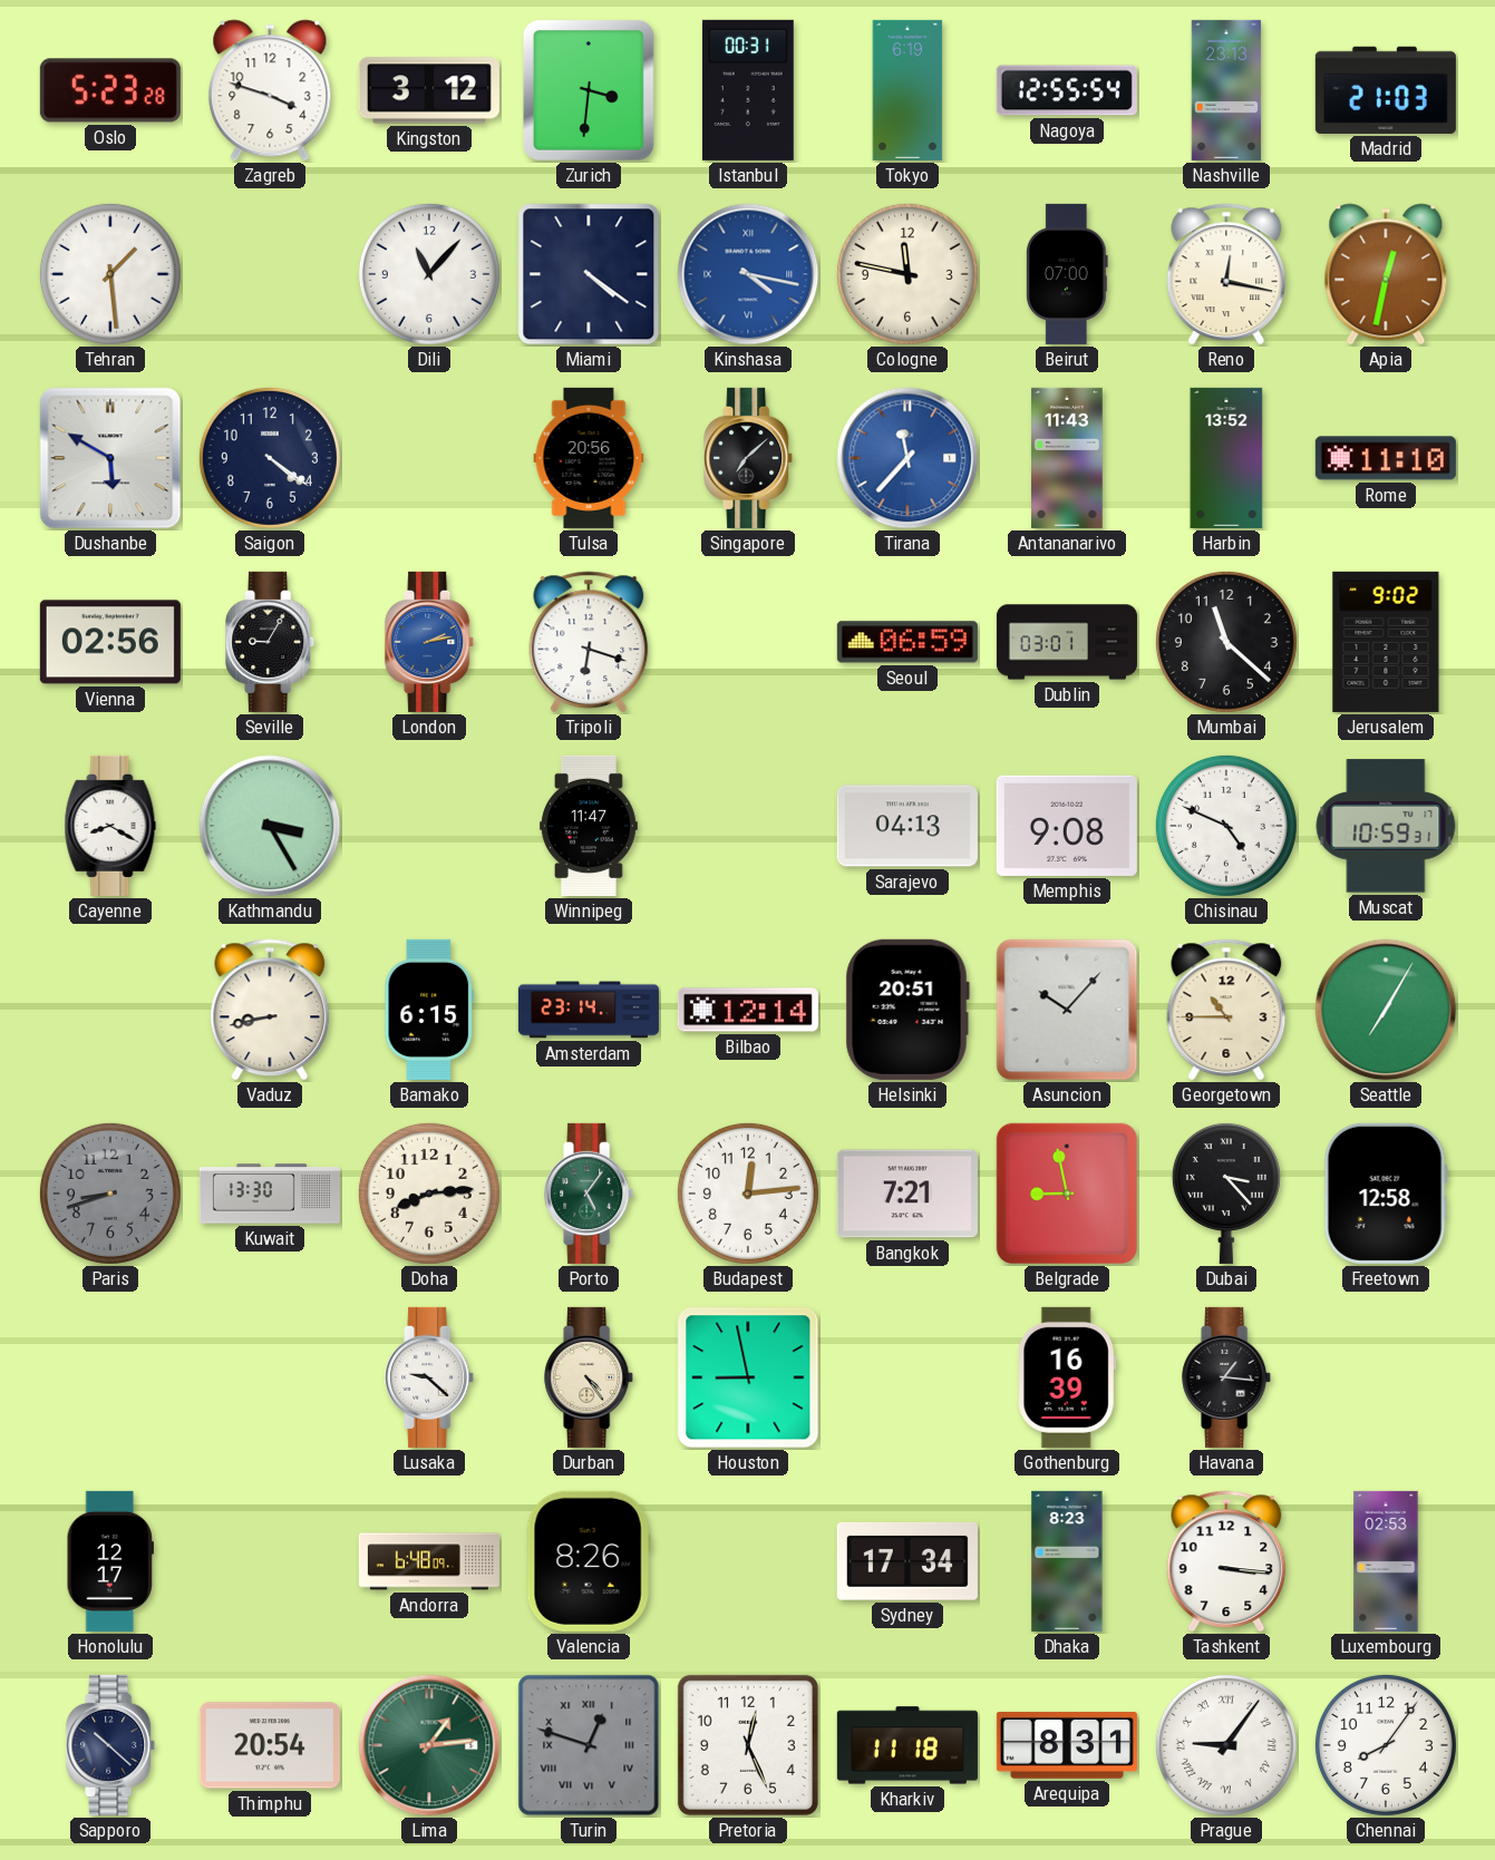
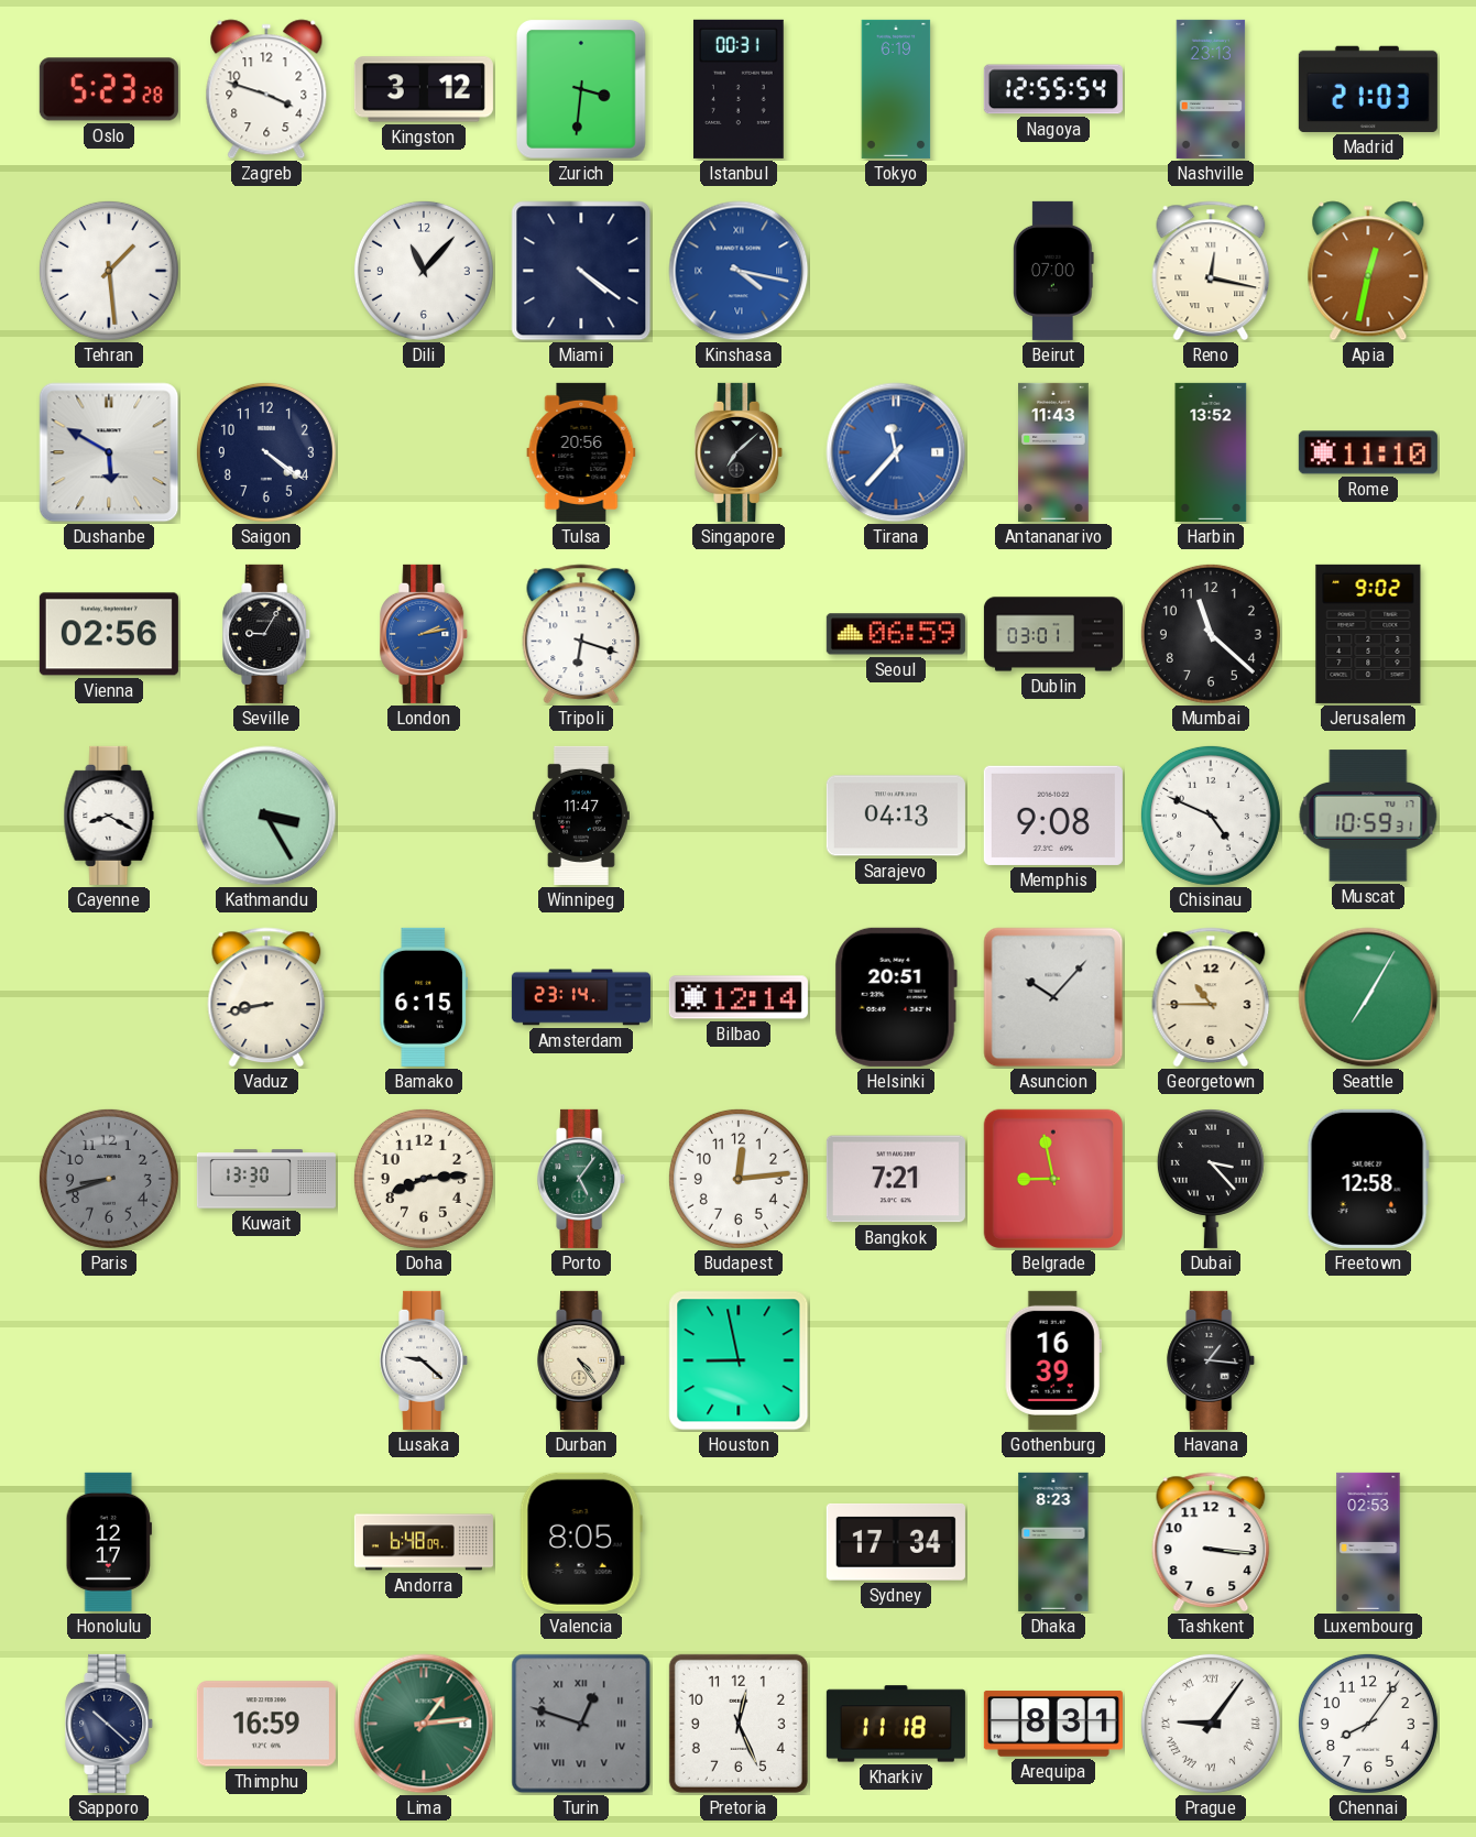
Cologne: 11:47 -> none (907, 274)
Valencia: 8:26 -> 8:05 (581, 1542)
Thimphu: 20:54 -> 16:59 (266, 1724)
